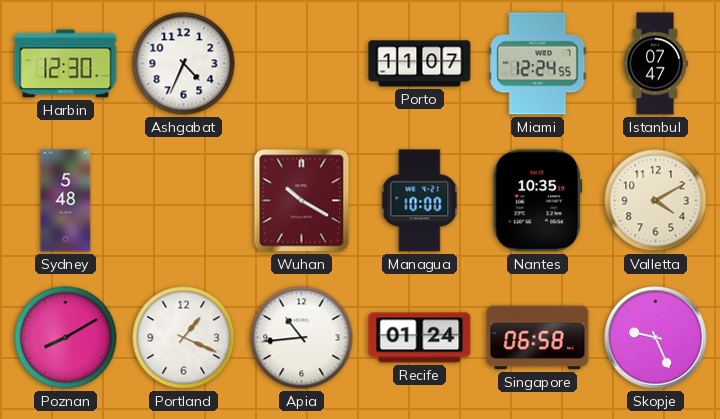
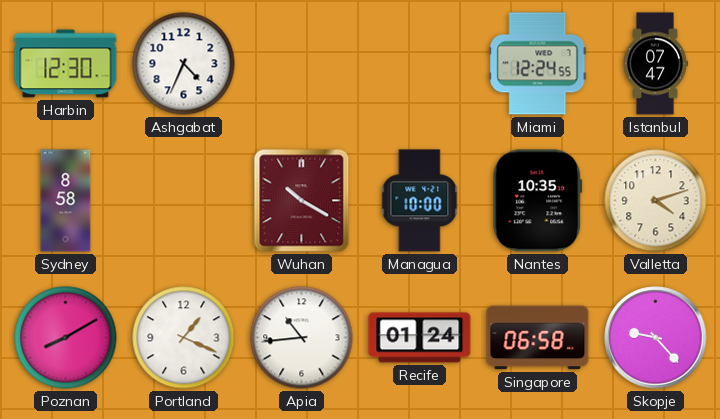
Porto: 11:07 -> none (420, 64)
Sydney: 5:48 -> 8:58 (66, 201)
Valletta: 4:10 -> 4:12 (656, 201)
Skopje: 9:26 -> 9:23 (656, 338)
